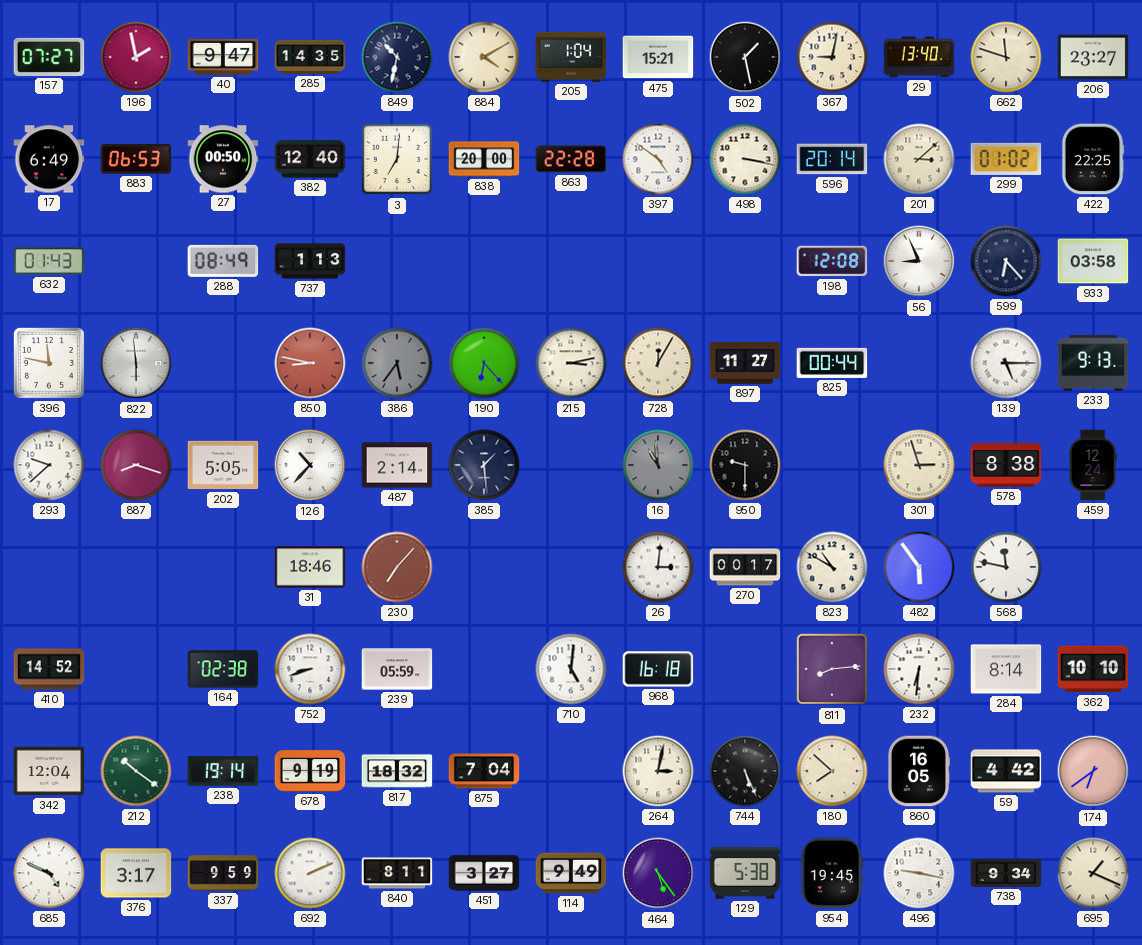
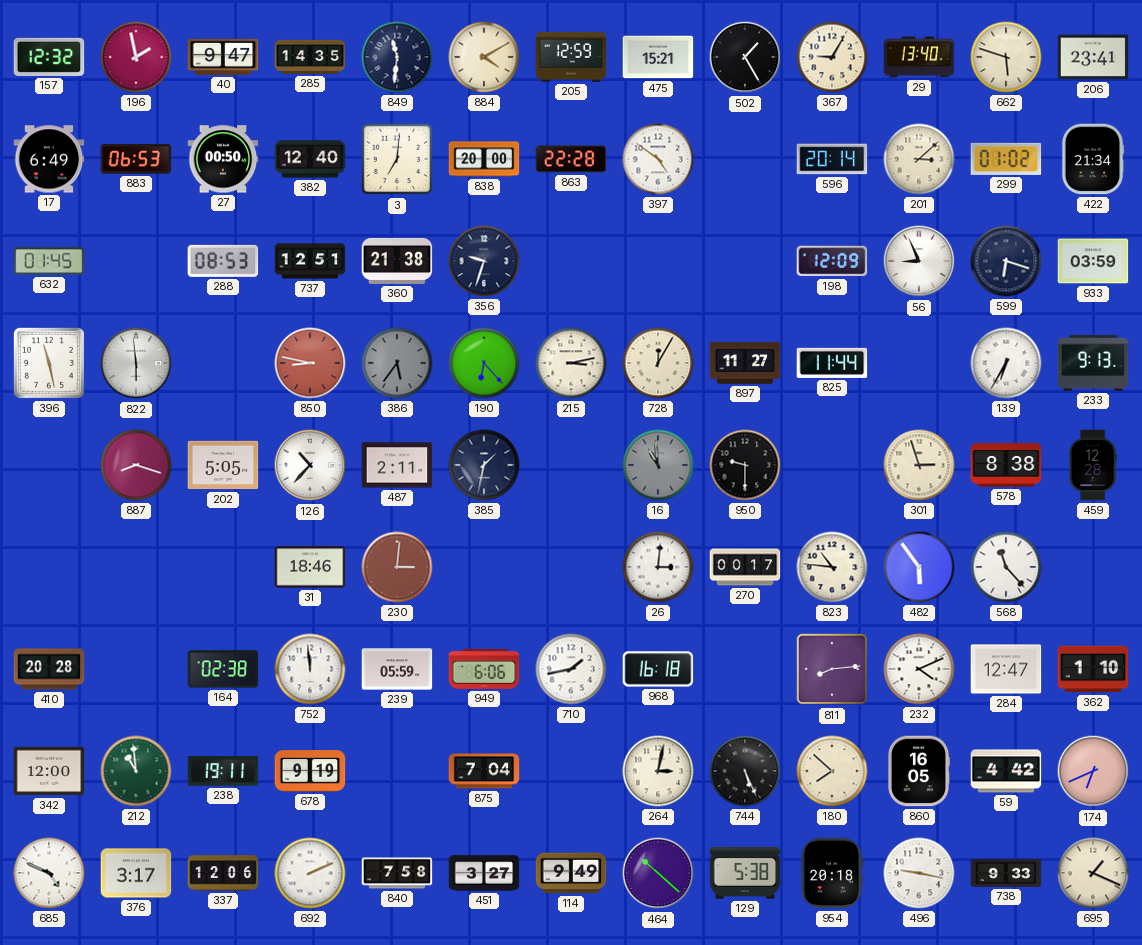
157: 07:27 -> 12:32 (49, 57)
849: 10:32 -> 11:31 (397, 57)
205: 1:04 -> 12:59 (571, 57)
502: 1:28 -> 1:25 (745, 57)
367: 9:02 -> 9:05 (832, 57)
662: 11:48 -> 5:48 (1006, 57)
206: 23:27 -> 23:41 (1093, 57)
498: 3:17 -> none (745, 159)
422: 22:25 -> 21:34 (1093, 159)
632: 01:43 -> 01:45 (49, 261)
288: 08:49 -> 08:53 (223, 261)
737: 1:13 -> 12:51 (310, 261)
360: none -> 21:38 (397, 261)
356: none -> 9:33 (484, 261)
198: 12:08 -> 12:09 (832, 261)
599: 6:23 -> 6:18 (1006, 261)
933: 03:58 -> 03:59 (1093, 261)
396: 11:47 -> 11:28 (49, 363)
825: 00:44 -> 11:44 (832, 363)
139: 5:15 -> 6:35 (1006, 363)
293: 9:38 -> none (49, 465)
487: 2:14 -> 2:11 (397, 465)
385: 1:29 -> 1:32 (484, 465)
459: 12:24 -> 12:28 (1093, 465)
230: 7:07 -> 3:01 (397, 567)
823: 10:50 -> 10:46 (832, 567)
568: 11:47 -> 11:23 (1006, 567)
410: 14:52 -> 20:28 (49, 669)
752: 8:42 -> 11:59 (310, 669)
949: none -> 6:06 (484, 669)
710: 5:01 -> 1:43 (571, 669)
232: 6:31 -> 4:11 (919, 669)
284: 8:14 -> 12:47 (1006, 669)
362: 10:10 -> 1:10 (1093, 669)
342: 12:04 -> 12:00 (49, 771)
212: 10:21 -> 10:59 (136, 771)
238: 19:14 -> 19:11 (223, 771)
817: 18:32 -> none (397, 771)
174: 6:39 -> 6:41 (1093, 771)
337: 9:59 -> 12:06 (223, 873)
840: 8:11 -> 7:58 (397, 873)
464: 5:24 -> 10:22 (658, 873)
954: 19:45 -> 20:18 (832, 873)
738: 9:34 -> 9:33 (1006, 873)
